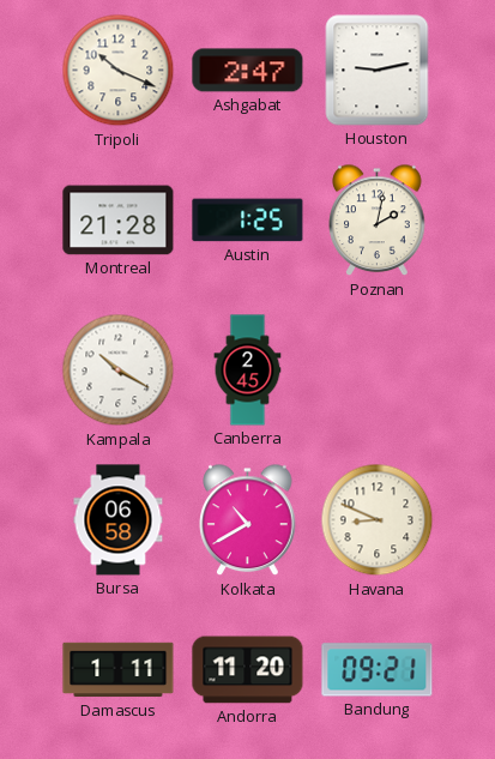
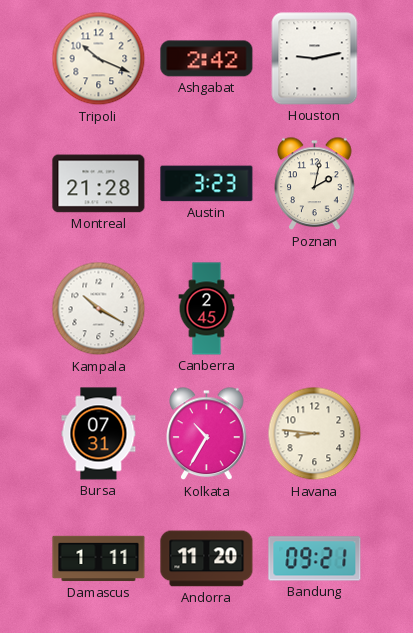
Ashgabat: 2:47 -> 2:42 (207, 59)
Austin: 1:25 -> 3:23 (207, 184)
Bursa: 06:58 -> 07:31 (99, 434)
Kolkata: 10:40 -> 10:35 (207, 434)
Havana: 8:49 -> 8:46 (315, 434)
